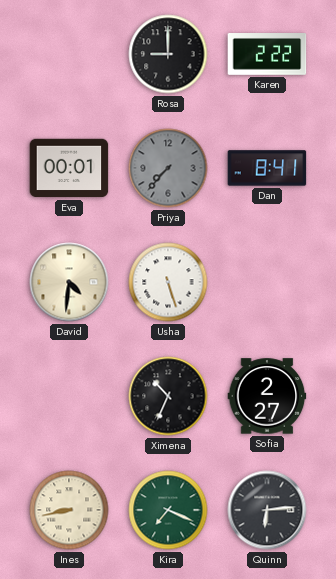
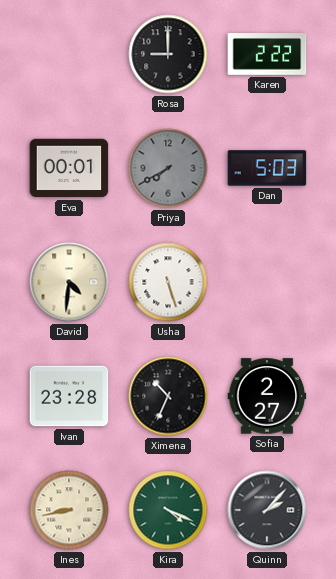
Priya: 7:37 -> 7:40 (168, 168)
Dan: 8:41 -> 5:03 (267, 168)
Ivan: none -> 23:28 (69, 396)
Kira: 7:19 -> 4:19 (168, 510)
Quinn: 6:14 -> 2:07 (267, 510)
